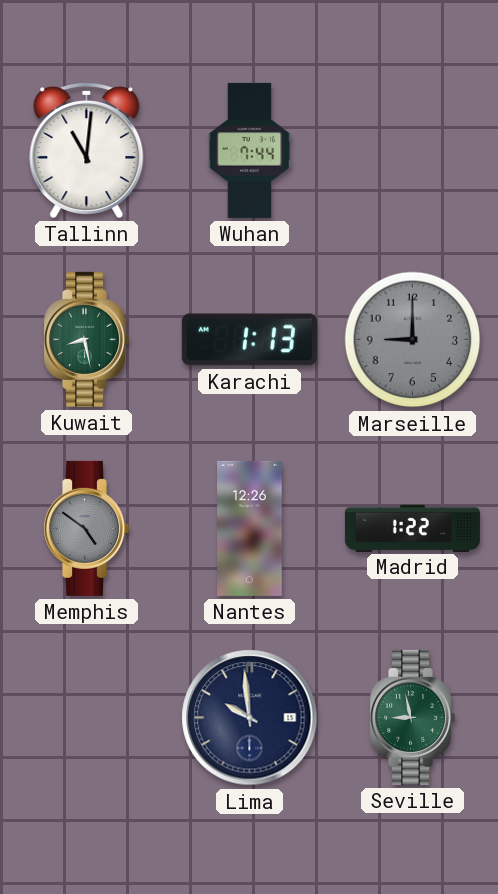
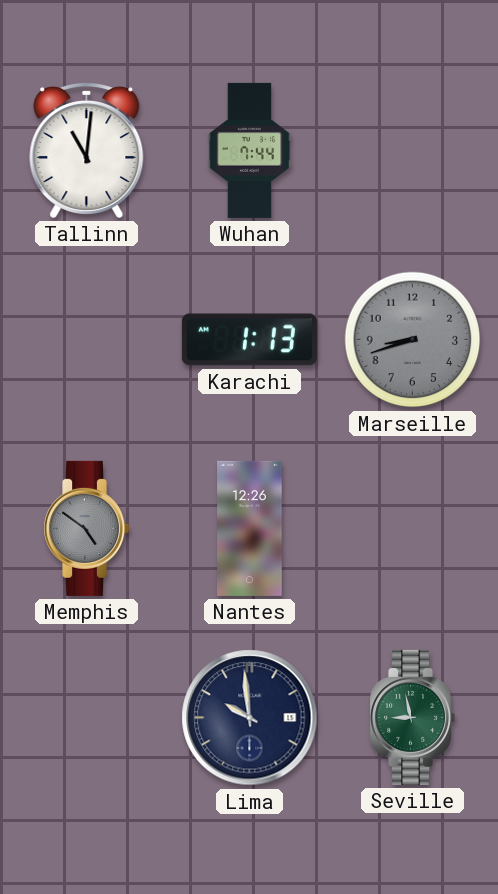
Kuwait: 8:28 -> none (87, 339)
Marseille: 9:00 -> 8:42 (413, 340)
Madrid: 1:22 -> none (412, 528)
